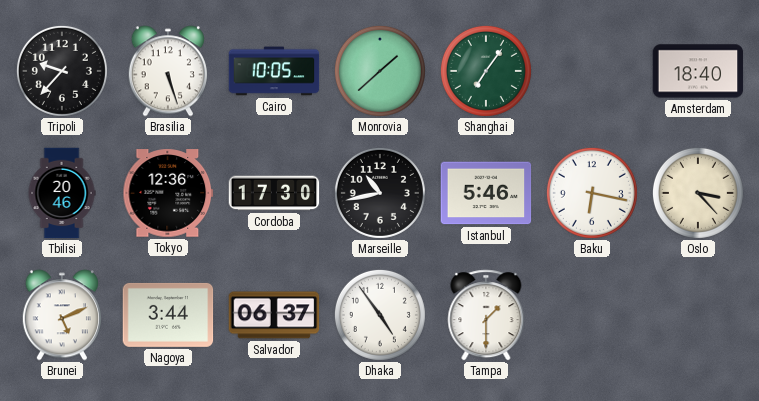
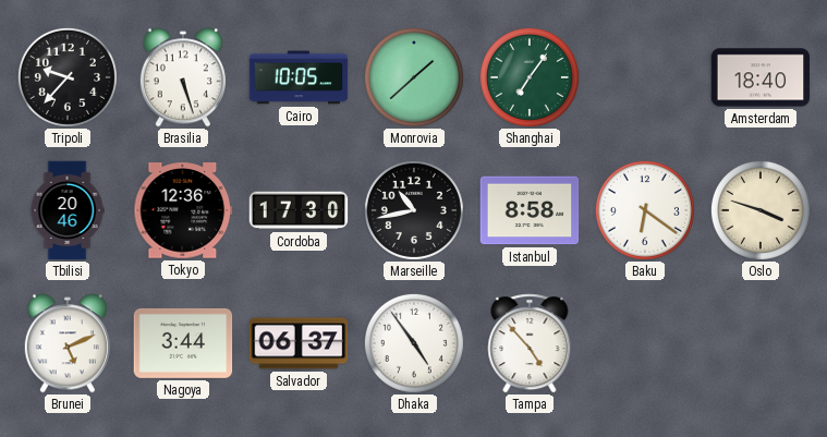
Istanbul: 5:46 -> 8:58 (530, 210)
Baku: 6:17 -> 6:21 (645, 210)
Oslo: 3:23 -> 3:48 (761, 210)
Tampa: 1:30 -> 4:53 (530, 343)
